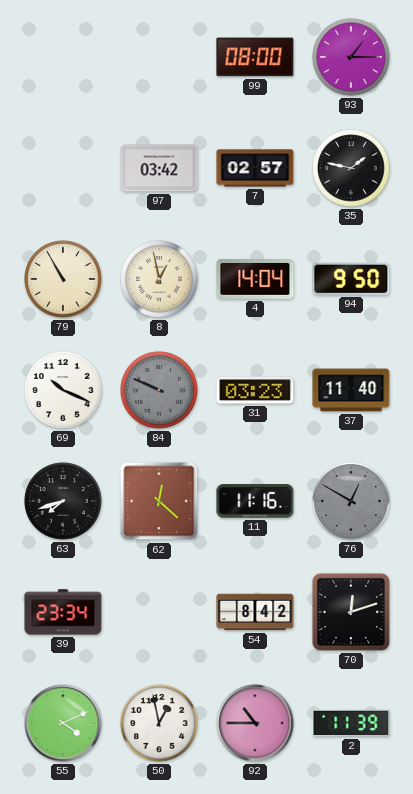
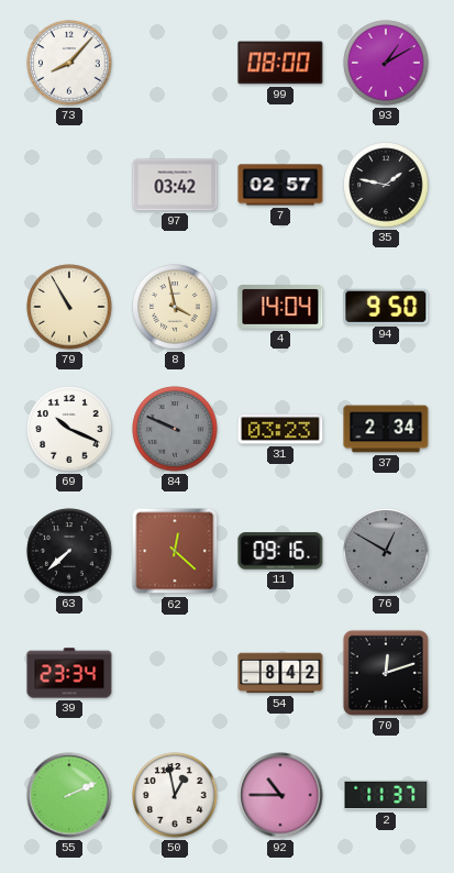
73: none -> 8:07 (69, 63)
93: 1:15 -> 1:10 (386, 63)
8: 12:58 -> 3:58 (175, 307)
37: 11:40 -> 2:34 (386, 429)
63: 7:42 -> 7:38 (69, 551)
11: 11:16 -> 09:16 (280, 551)
55: 4:11 -> 2:11 (69, 795)
2: 11:39 -> 11:37 (386, 795)
